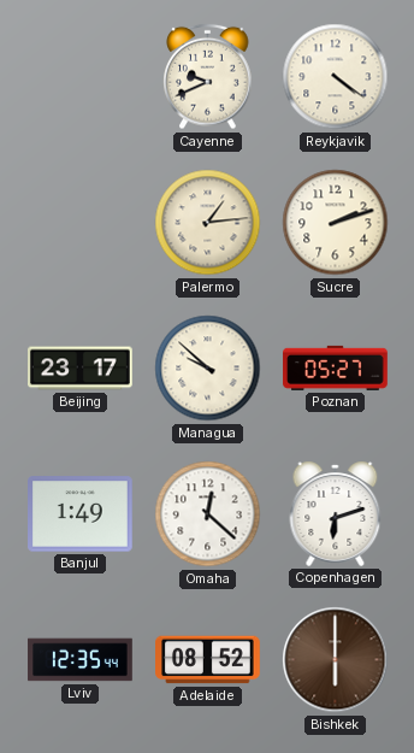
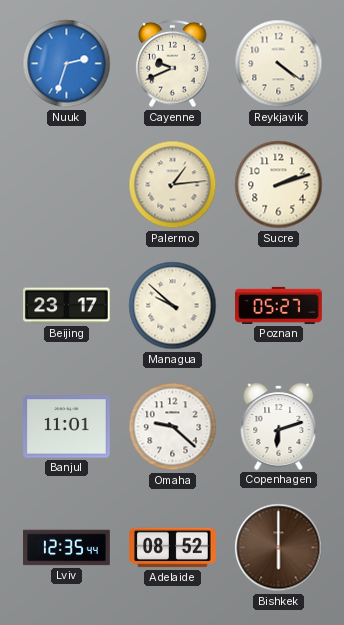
Nuuk: none -> 2:33 (67, 64)
Banjul: 1:49 -> 11:01 (67, 427)
Omaha: 12:22 -> 9:22 (173, 427)
